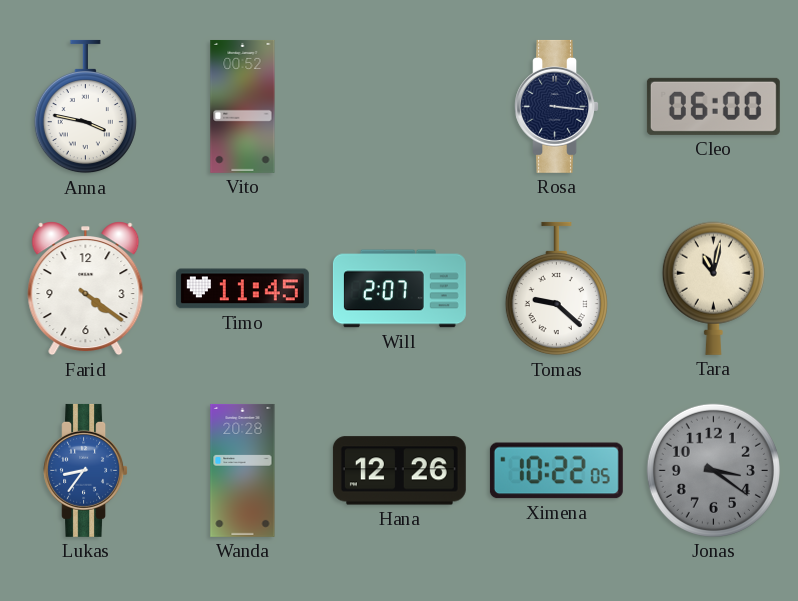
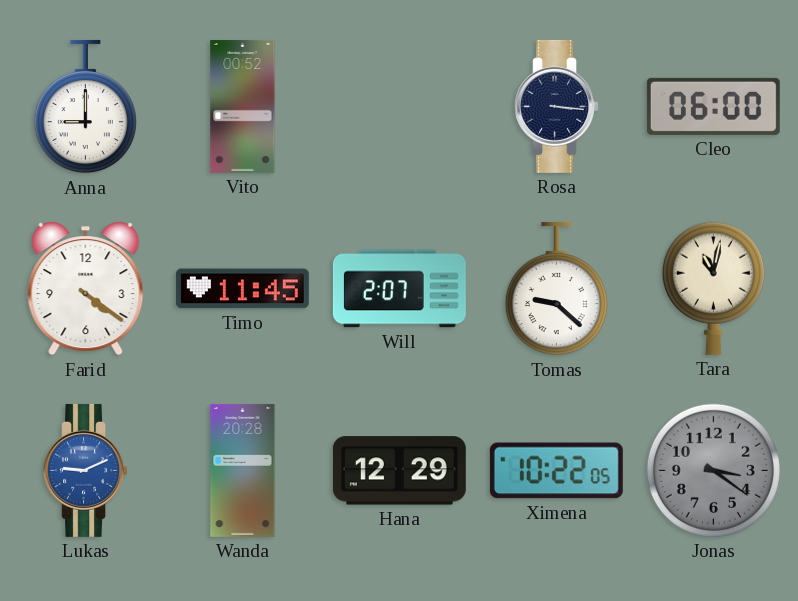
Anna: 3:47 -> 9:00 (85, 107)
Lukas: 8:36 -> 9:11 (85, 470)
Hana: 12:26 -> 12:29 (399, 471)
